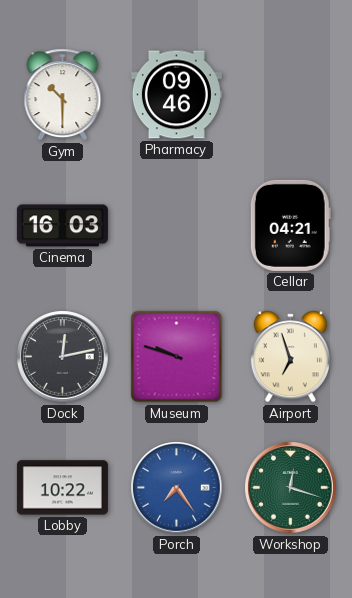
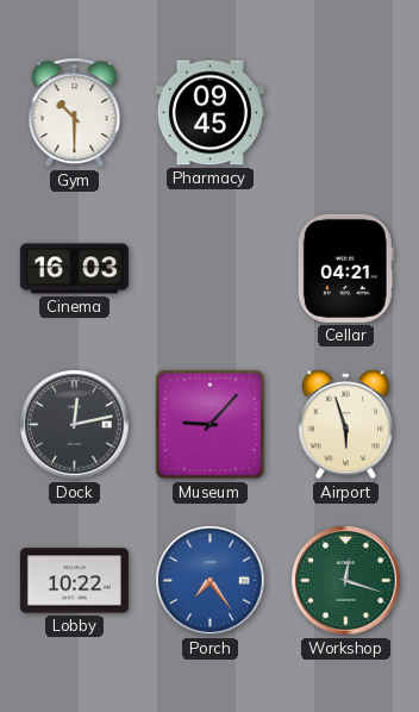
Pharmacy: 09:46 -> 09:45 (209, 113)
Museum: 9:48 -> 9:07 (211, 425)
Airport: 6:57 -> 5:57 (345, 425)
